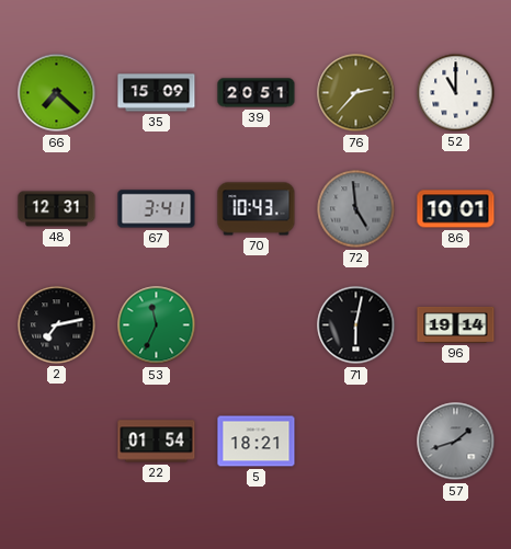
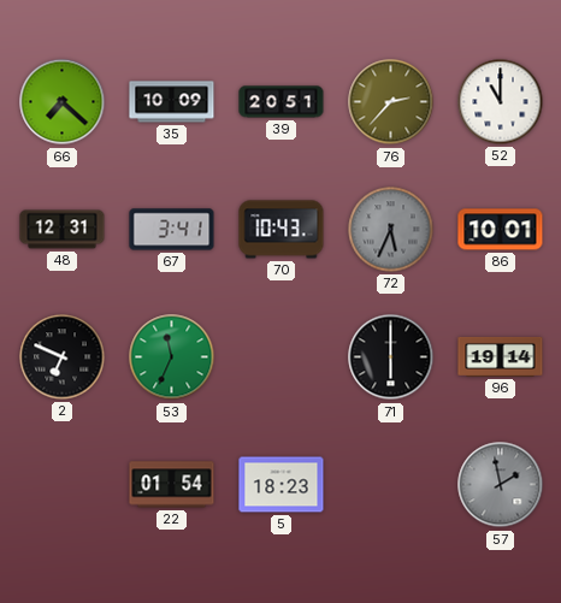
35: 15:09 -> 10:09 (172, 102)
72: 4:59 -> 5:34 (391, 230)
2: 7:13 -> 6:49 (63, 357)
71: 6:02 -> 6:00 (391, 357)
5: 18:21 -> 18:23 (282, 485)
57: 1:42 -> 1:58 (501, 485)
